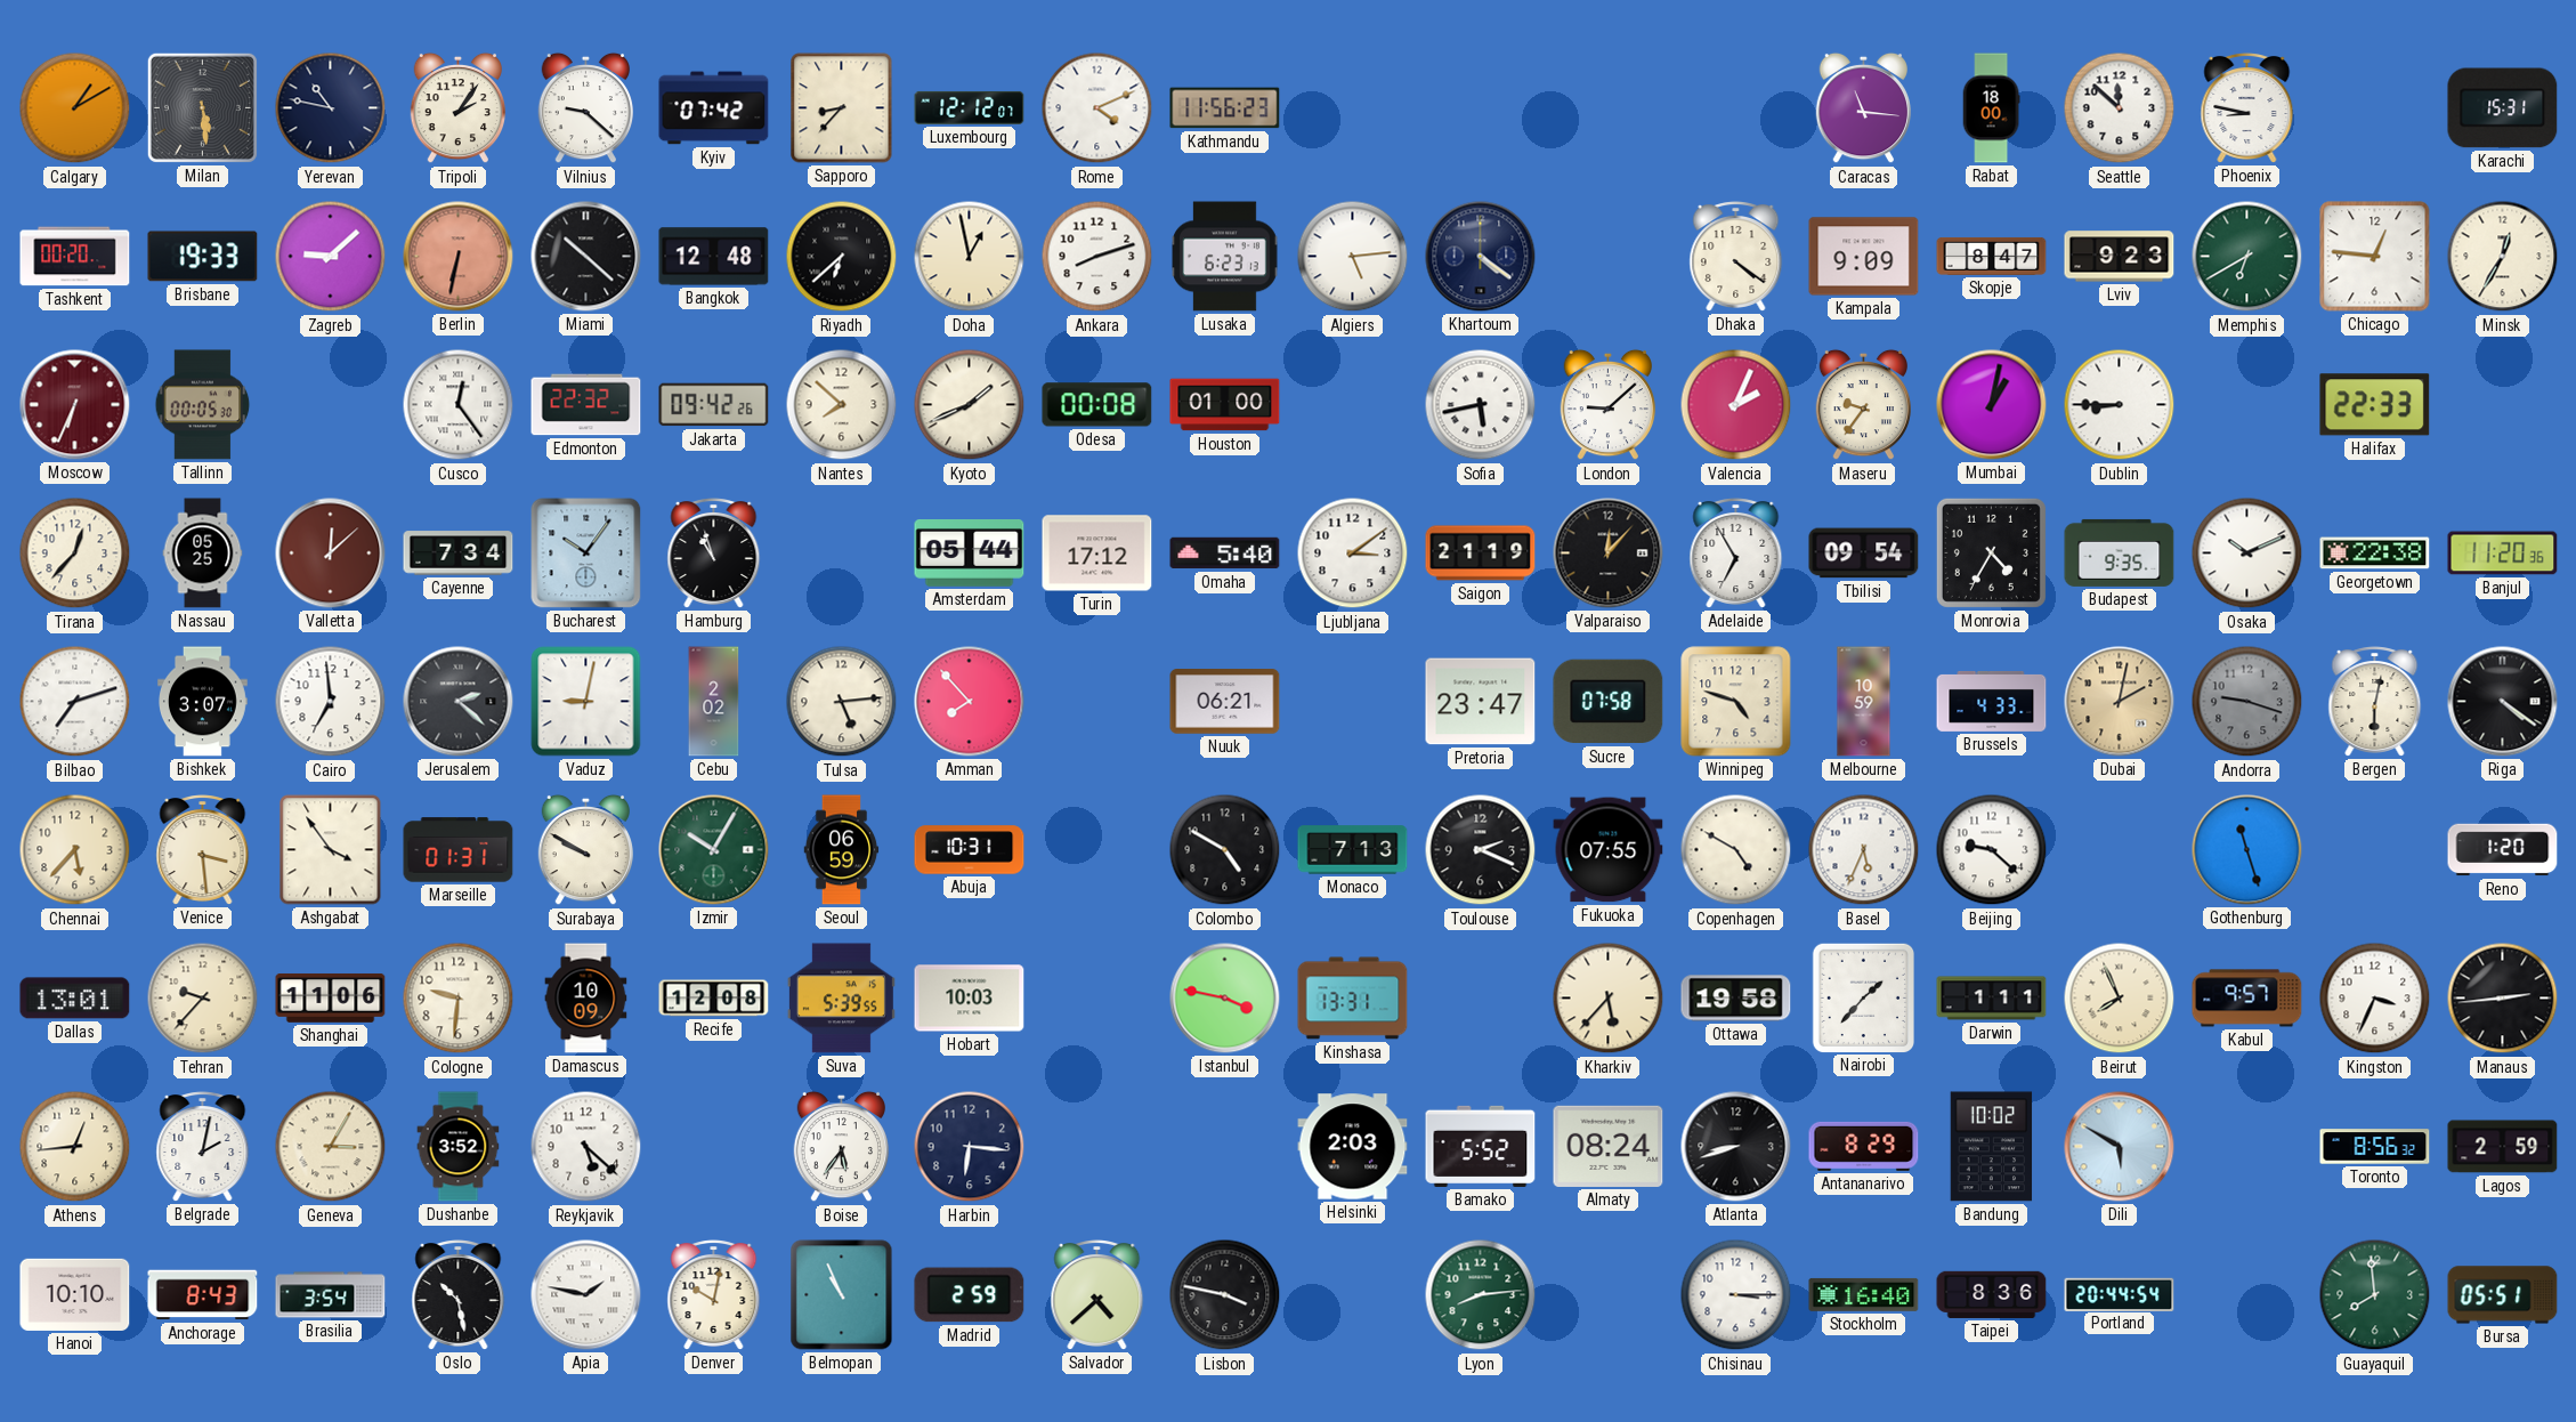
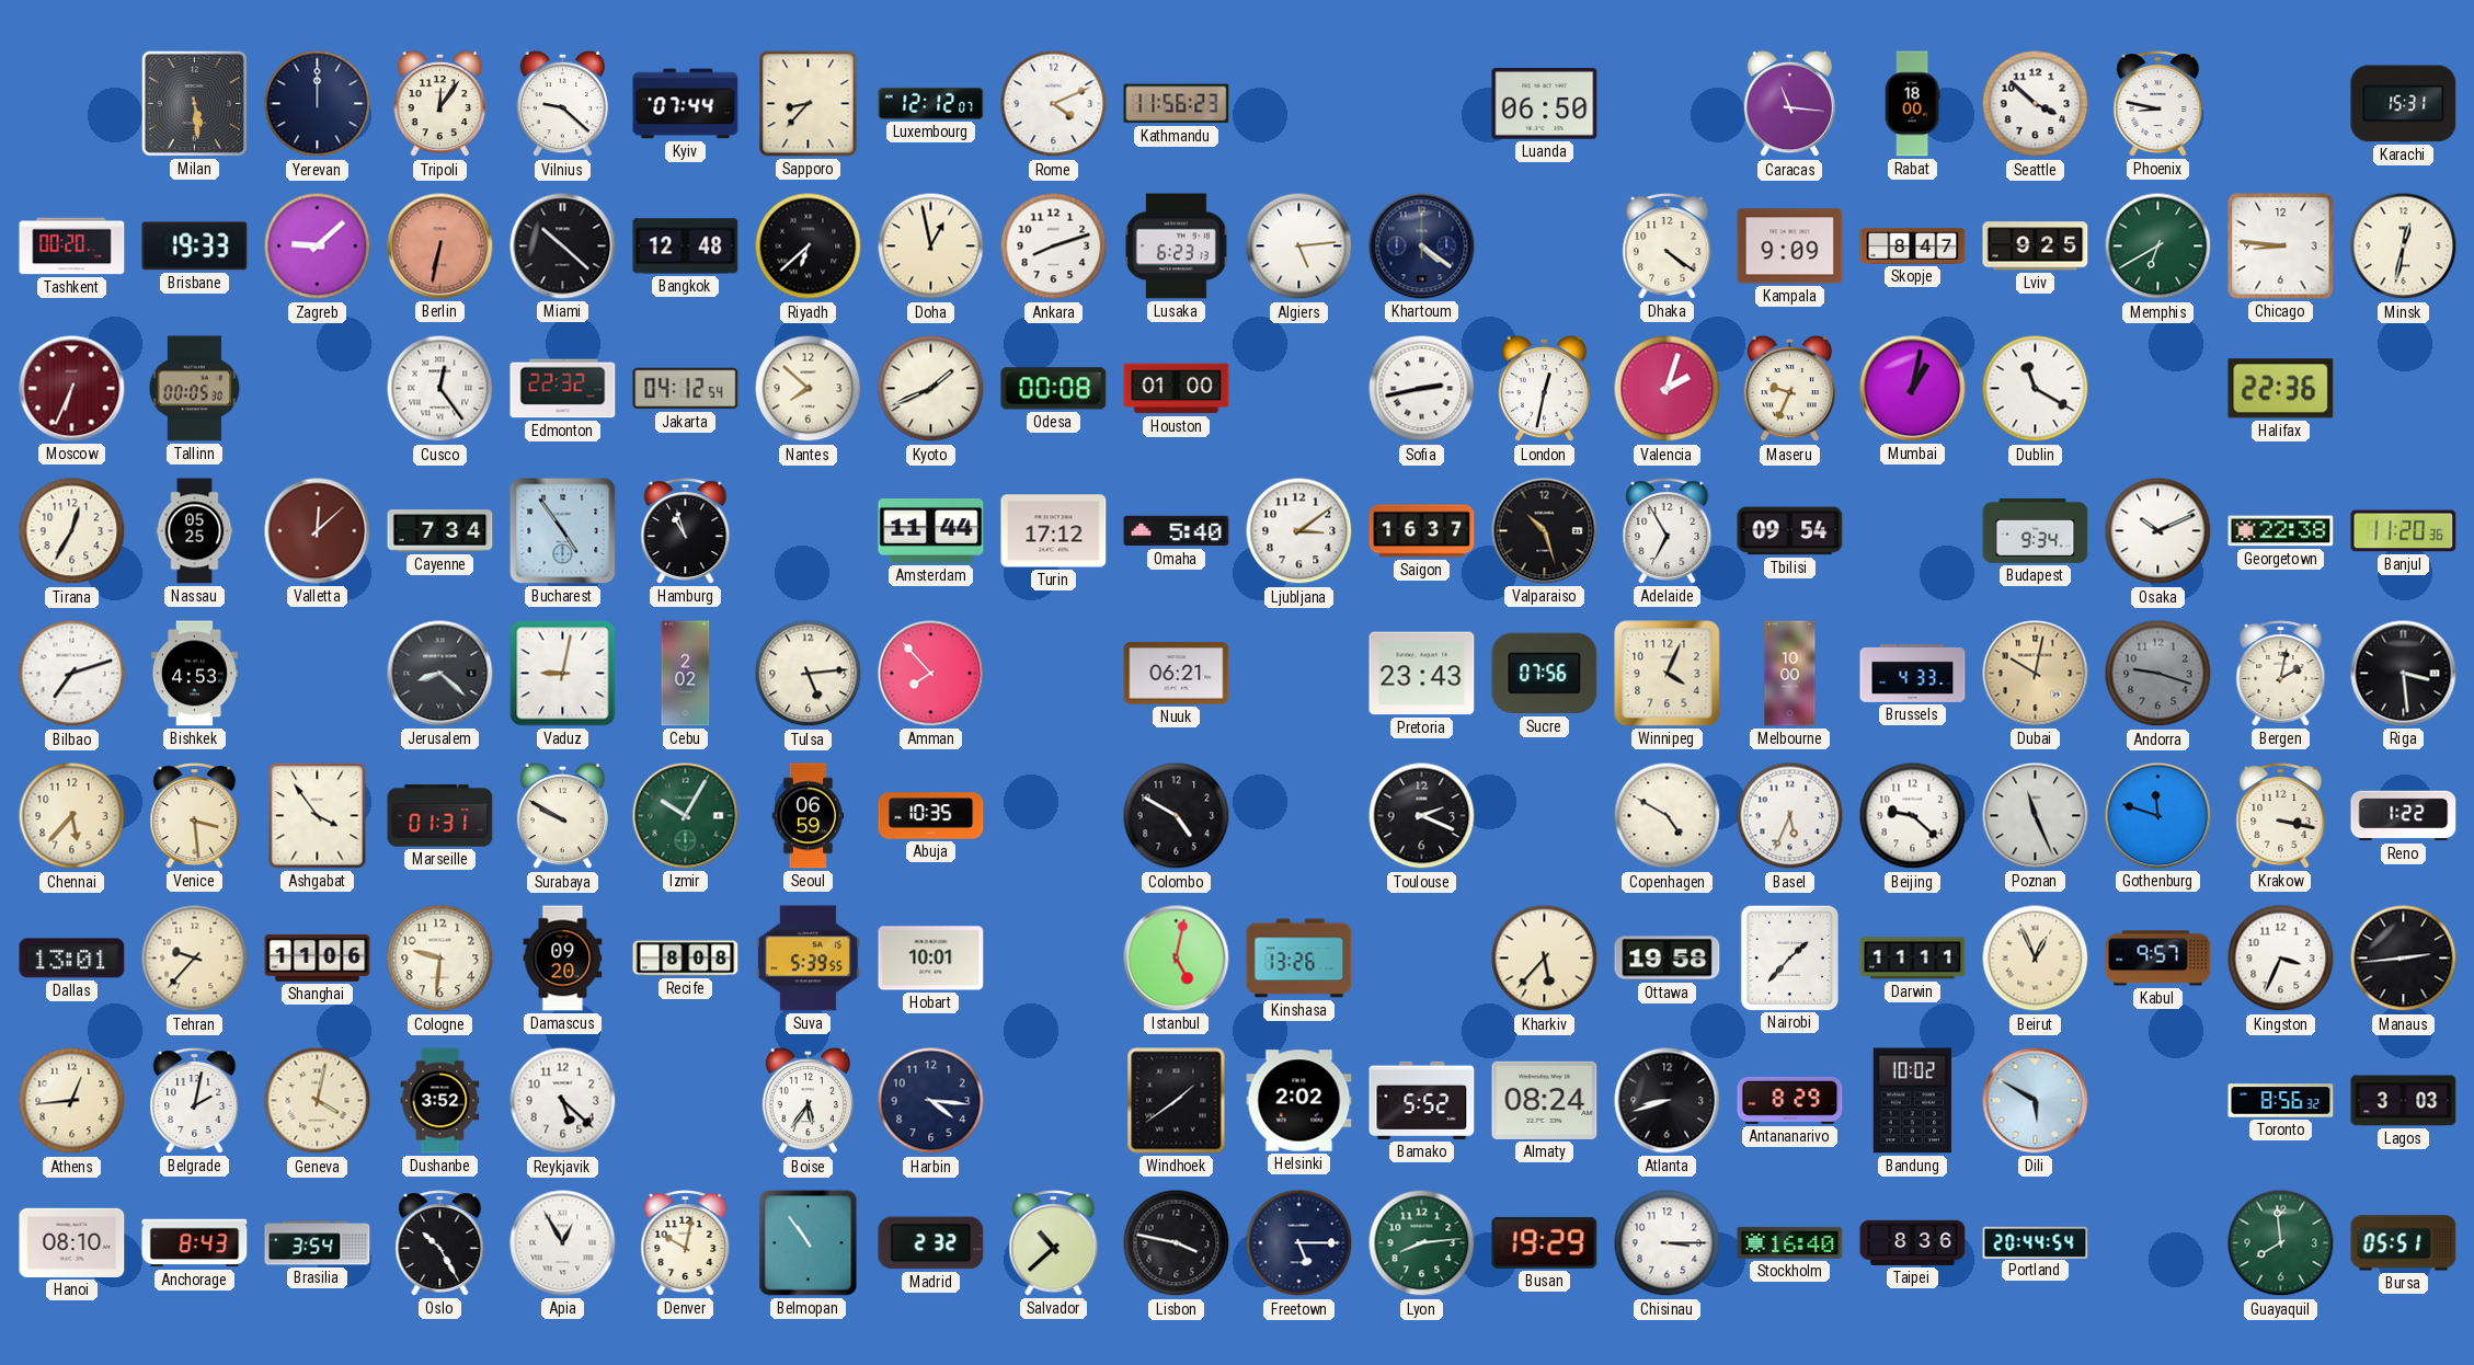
Calgary: 1:10 -> none (75, 108)
Yerevan: 10:47 -> 12:00 (318, 104)
Tripoli: 2:06 -> 12:06 (439, 104)
Kyiv: 07:42 -> 07:44 (686, 104)
Luanda: none -> 06:50 (1545, 104)
Seattle: 11:52 -> 3:52 (2036, 104)
Lviv: 9:23 -> 9:25 (2036, 246)
Chicago: 12:46 -> 8:46 (2281, 246)
Minsk: 12:35 -> 12:32 (2404, 246)
Jakarta: 09:42 -> 04:12 (686, 389)
Sofia: 5:43 -> 2:43 (1422, 389)
London: 9:08 -> 12:32 (1544, 389)
Valencia: 2:04 -> 2:03 (1668, 389)
Maseru: 9:36 -> 9:34 (1789, 389)
Dublin: 8:45 -> 11:20 (2036, 389)
Halifax: 22:33 -> 22:36 (2281, 389)
Tirana: 12:37 -> 12:35 (72, 531)
Bucharest: 10:06 -> 4:54 (563, 531)
Amsterdam: 05:44 -> 11:44 (931, 531)
Saigon: 21:19 -> 16:37 (1422, 531)
Valparaiso: 12:07 -> 10:27 (1545, 531)
Monrovia: 4:35 -> none (1991, 552)
Budapest: 9:35 -> 9:34 (2036, 530)
Bishkek: 3:07 -> 4:53 (195, 674)
Cairo: 6:59 -> none (331, 702)
Jerusalem: 2:22 -> 8:22 (440, 674)
Pretoria: 23:47 -> 23:43 (1422, 674)
Sucre: 07:58 -> 07:56 (1545, 674)
Winnipeg: 4:48 -> 4:04 (1668, 674)
Melbourne: 10:59 -> 10:00 (1790, 674)
Dubai: 2:02 -> 10:02 (2036, 674)
Bergen: 6:02 -> 2:02 (2281, 674)
Riga: 4:21 -> 3:29 (2404, 674)
Abuja: 10:31 -> 10:35 (931, 816)
Monaco: 7:13 -> none (1353, 850)
Fukuoka: 07:55 -> none (1609, 850)
Poznan: none -> 11:26 (2036, 816)
Gothenburg: 11:27 -> 11:48 (2158, 816)
Krakow: none -> 3:17 (2281, 816)
Reno: 1:20 -> 1:22 (2404, 816)
Damascus: 10:09 -> 09:20 (563, 959)
Recife: 12:08 -> 8:08 (686, 959)
Hobart: 10:03 -> 10:01 (931, 959)
Istanbul: 3:47 -> 5:02 (1177, 959)
Kinshasa: 13:31 -> 13:26 (1299, 959)
Darwin: 1:11 -> 11:11 (1913, 959)
Beirut: 7:56 -> 12:56 (2036, 959)
Geneva: 3:05 -> 4:02 (318, 1101)
Harbin: 6:16 -> 4:16 (931, 1101)
Windhoek: none -> 1:39 (1177, 1101)
Helsinki: 2:03 -> 2:02 (1299, 1101)
Lagos: 2:59 -> 3:03 (2404, 1101)
Hanoi: 10:10 -> 08:10 (72, 1242)
Oslo: 10:28 -> 10:25 (440, 1243)
Apia: 1:47 -> 12:55 (563, 1243)
Belmopan: 10:56 -> 10:54 (809, 1243)
Madrid: 2:59 -> 2:32 (931, 1243)
Salvador: 4:38 -> 10:38 (1054, 1243)
Freetown: none -> 5:15 (1299, 1243)
Busan: none -> 19:29 (1545, 1242)
